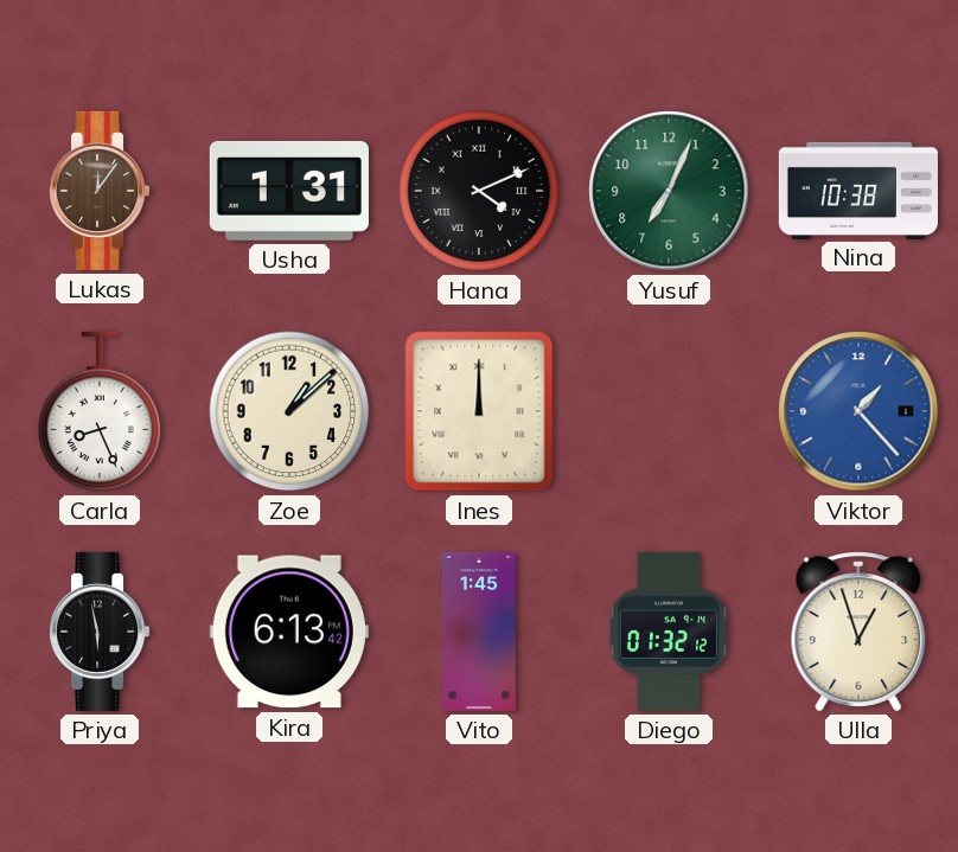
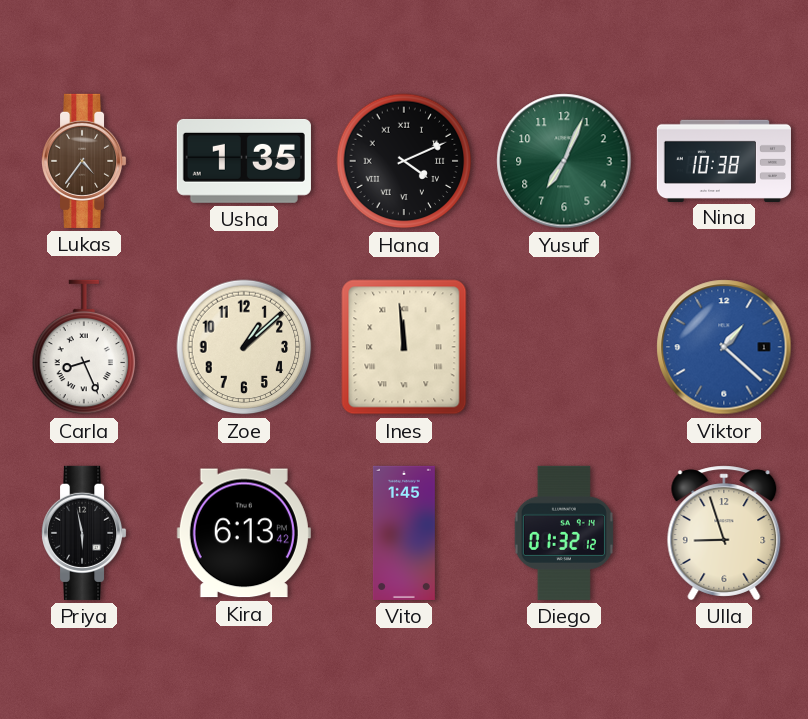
Lukas: 12:06 -> 4:36 (85, 161)
Usha: 1:31 -> 1:35 (244, 161)
Ines: 12:00 -> 11:59 (404, 347)
Viktor: 1:23 -> 1:22 (724, 347)
Ulla: 12:57 -> 8:57 (724, 533)
